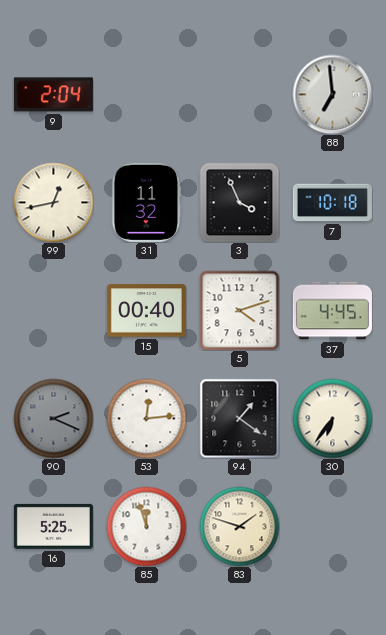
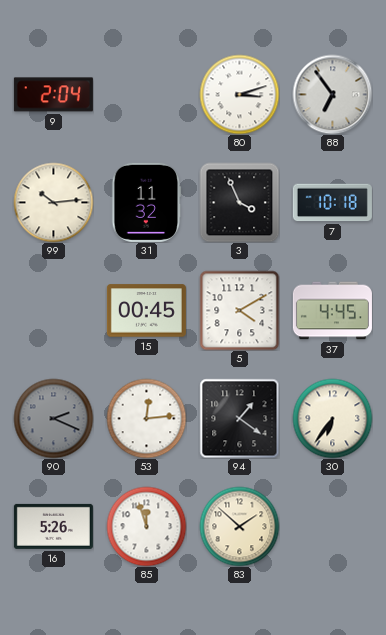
80: none -> 3:12 (239, 94)
88: 6:59 -> 6:54 (332, 94)
99: 12:43 -> 10:14 (53, 202)
15: 00:40 -> 00:45 (146, 311)
5: 4:12 -> 4:10 (239, 310)
16: 5:25 -> 5:26 (53, 526)
83: 1:48 -> 1:52 (239, 526)
